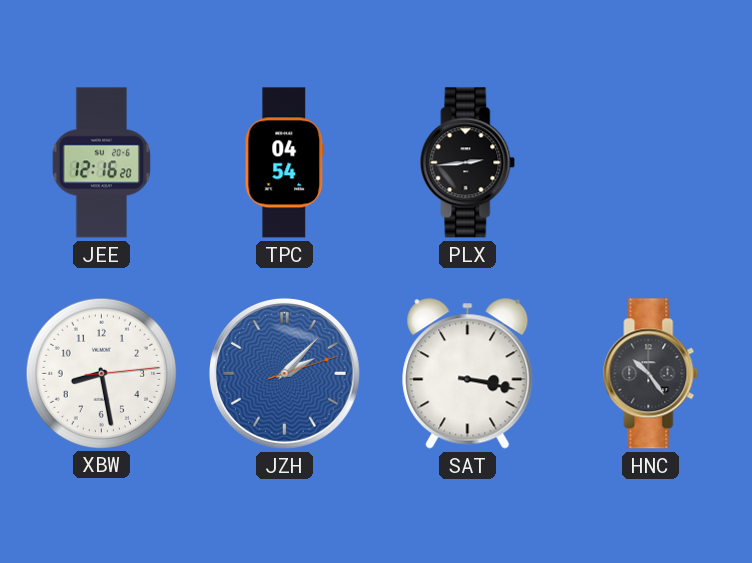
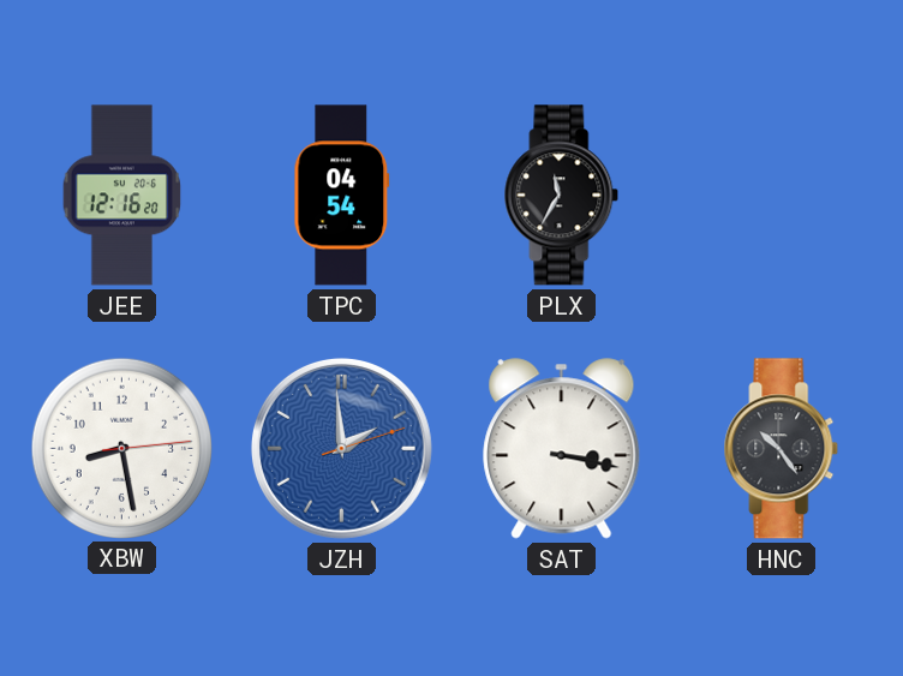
PLX: 2:44 -> 11:35 (562, 196)
JZH: 2:07 -> 1:59 (341, 448)
